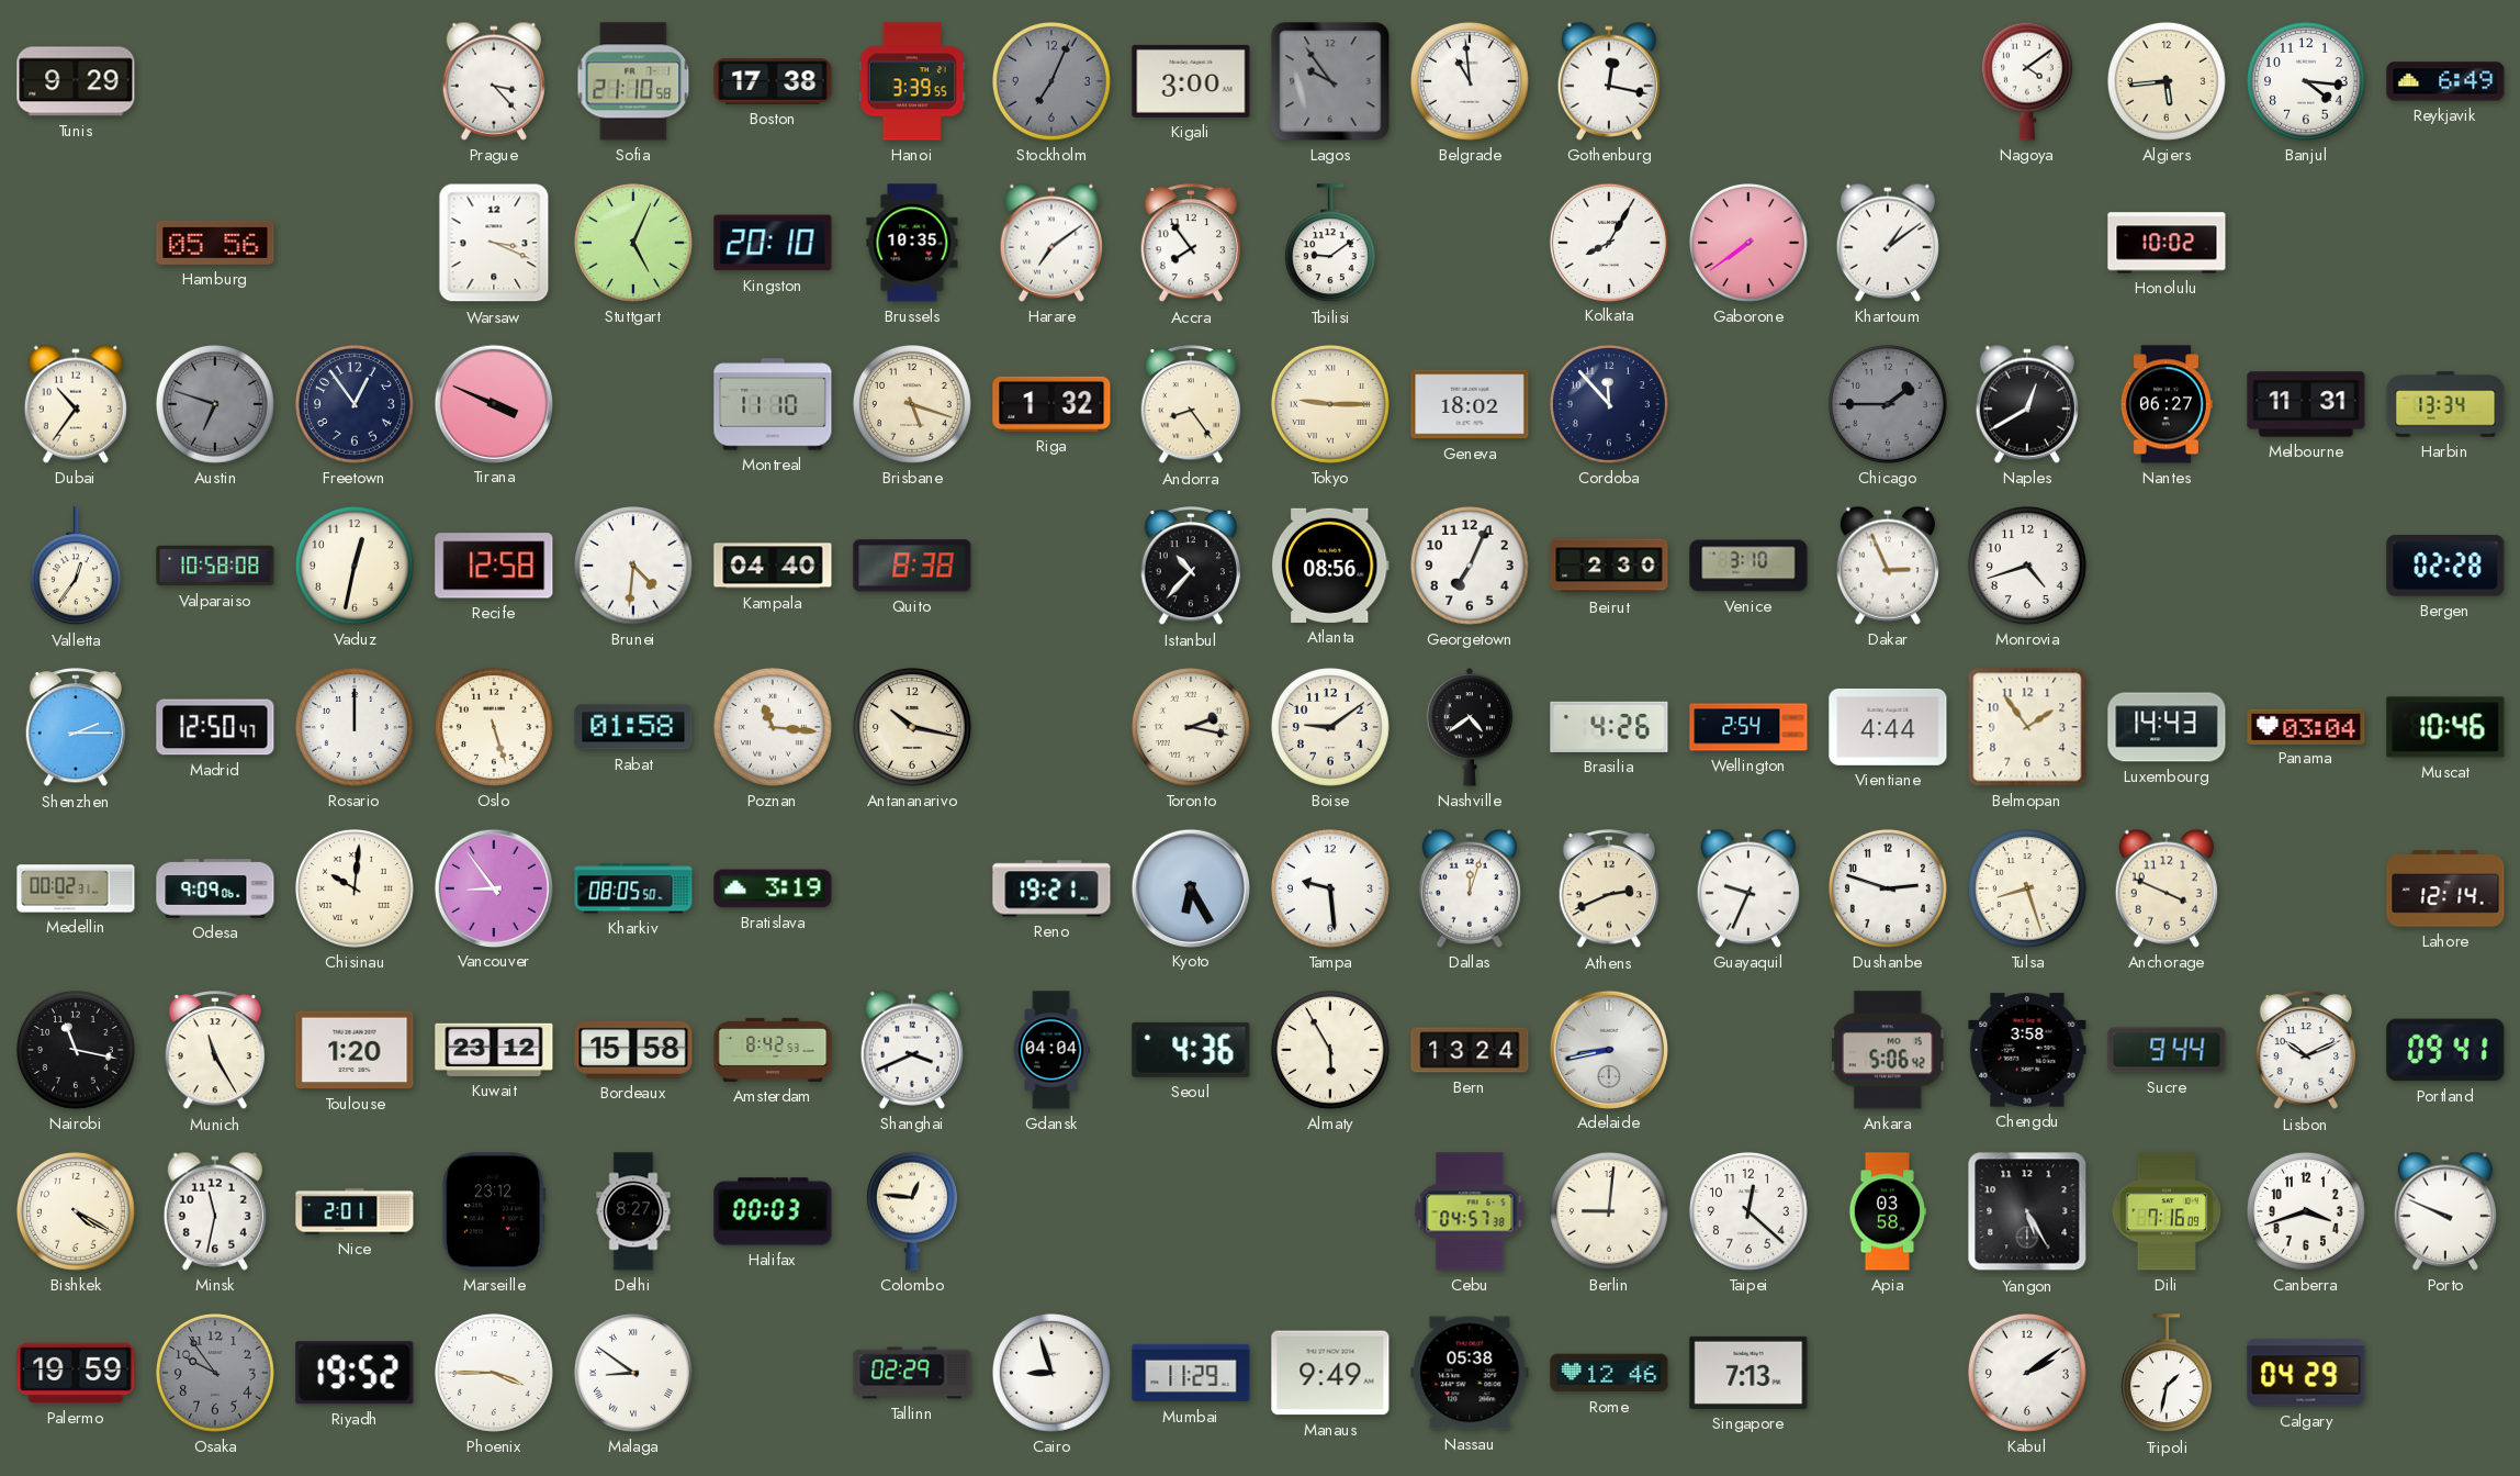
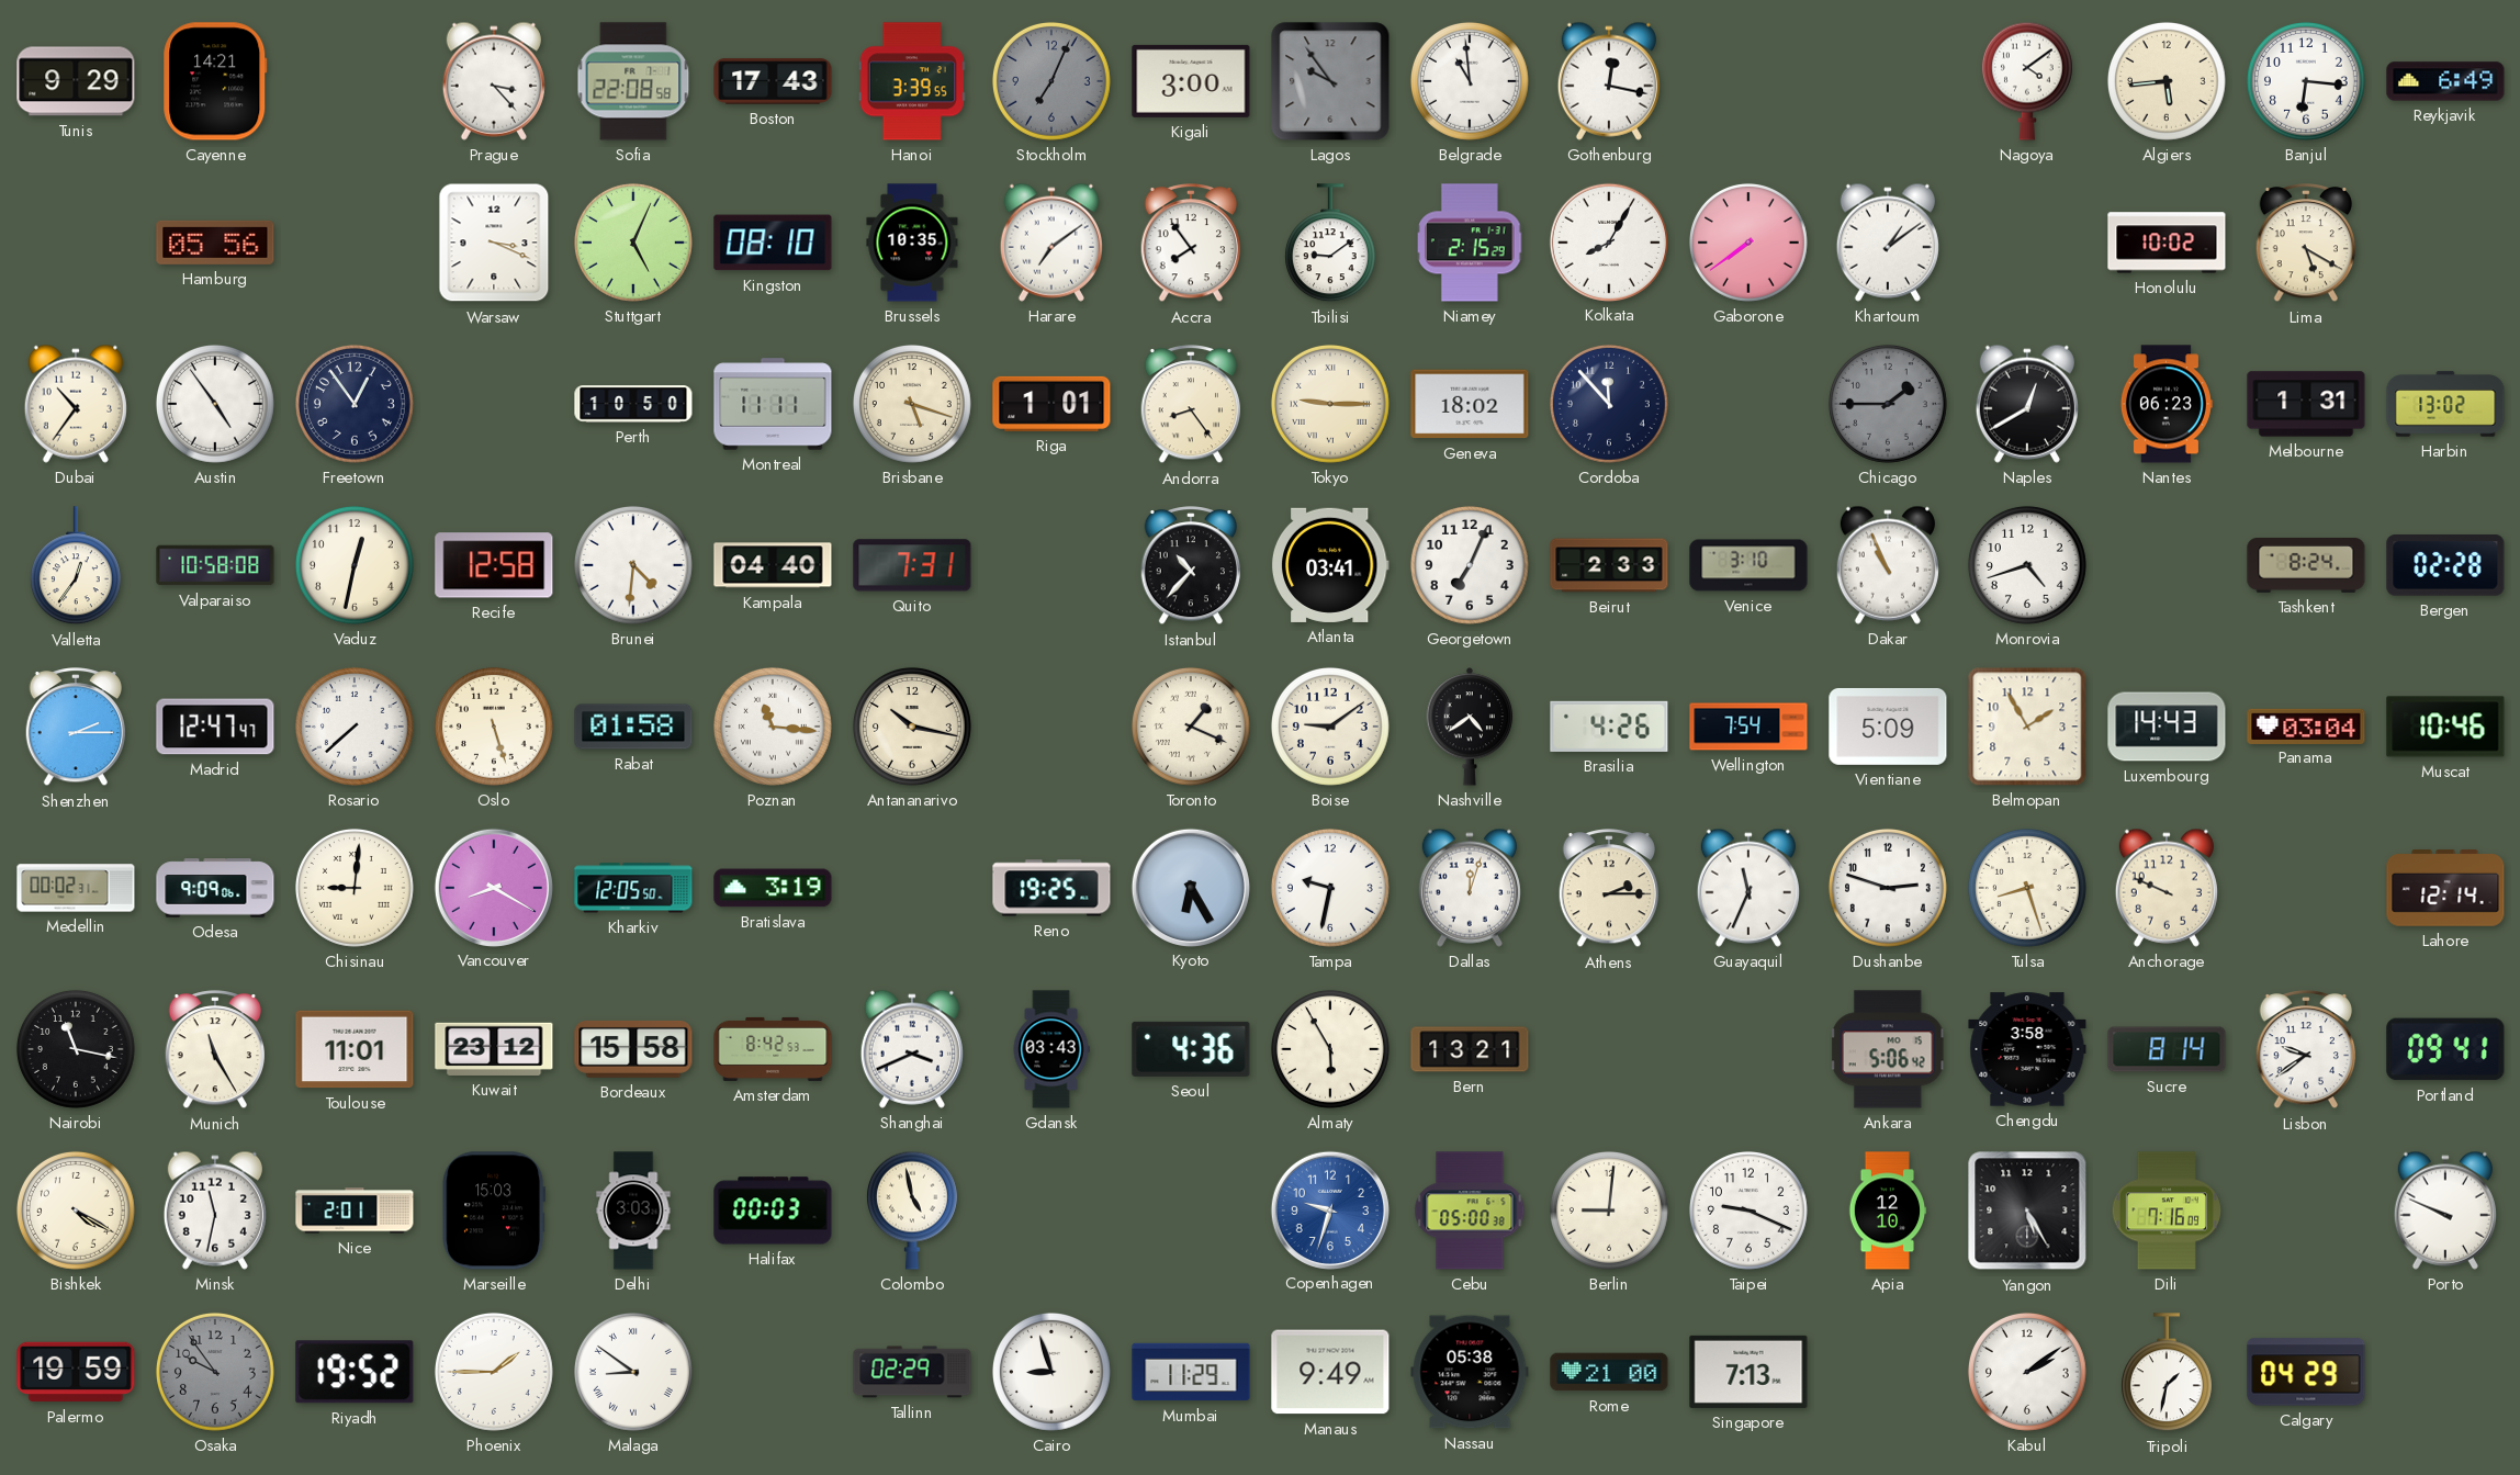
Cayenne: none -> 14:21 (215, 81)
Sofia: 21:10 -> 22:08 (633, 81)
Boston: 17:38 -> 17:43 (773, 81)
Banjul: 4:16 -> 6:16 (2306, 81)
Kingston: 20:10 -> 08:10 (773, 243)
Niamey: none -> 2:15 (1471, 243)
Lima: none -> 5:20 (2306, 244)
Austin: 6:48 -> 4:54 (215, 404)
Austin dial: grey -> white (215, 404)
Tirana: 3:49 -> none (493, 403)
Perth: none -> 10:50 (633, 404)
Montreal: 11:10 -> 11:11 (773, 404)
Riga: 1:32 -> 1:01 (1051, 404)
Nantes: 06:27 -> 06:23 (2165, 404)
Melbourne: 11:31 -> 1:31 (2306, 404)
Harbin: 13:34 -> 13:02 (2445, 404)
Quito: 8:38 -> 7:31 (912, 565)
Atlanta: 08:56 -> 03:41 (1330, 565)
Beirut: 2:30 -> 2:33 (1609, 565)
Dakar: 2:56 -> 10:56 (1888, 565)
Tashkent: none -> 8:24 (2306, 566)
Madrid: 12:50 -> 12:47 (215, 727)
Rosario: 12:00 -> 7:38 (355, 727)
Toronto: 2:17 -> 1:19 (1191, 727)
Wellington: 2:54 -> 7:54 (1748, 727)
Vientiane: 4:44 -> 5:09 (1888, 727)
Belmopan: 1:54 -> 1:55 (2027, 727)
Chisinau: 10:01 -> 9:01 (355, 888)
Vancouver: 8:54 -> 8:20 (493, 887)
Kharkiv: 08:05 -> 12:05 (633, 888)
Reno: 19:21 -> 19:25 (1051, 888)
Tampa: 9:29 -> 9:32 (1330, 888)
Athens: 2:41 -> 2:15 (1609, 889)
Guayaquil: 9:34 -> 11:34 (1748, 888)
Anchorage: 3:49 -> 9:49 (2167, 888)
Toulouse: 1:20 -> 11:01 (355, 1049)
Gdansk: 04:04 -> 03:43 (1051, 1049)
Bern: 13:24 -> 13:21 (1470, 1049)
Adelaide: 8:43 -> none (1608, 1049)
Sucre: 9:44 -> 8:14 (2167, 1049)
Lisbon: 10:11 -> 9:39 (2306, 1050)
Marseille: 23:12 -> 15:03 (494, 1211)
Delhi: 8:27 -> 3:03 (633, 1211)
Colombo: 12:46 -> 4:58 (912, 1211)
Copenhagen: none -> 9:33 (1329, 1209)
Cebu: 04:57 -> 05:00 (1470, 1211)
Taipei: 12:22 -> 9:19 (1748, 1211)
Apia: 03:58 -> 12:10 (1888, 1211)
Canberra: 3:42 -> none (2306, 1211)
Phoenix: 3:45 -> 1:45 (494, 1372)
Rome: 12:46 -> 21:00 (1609, 1372)
